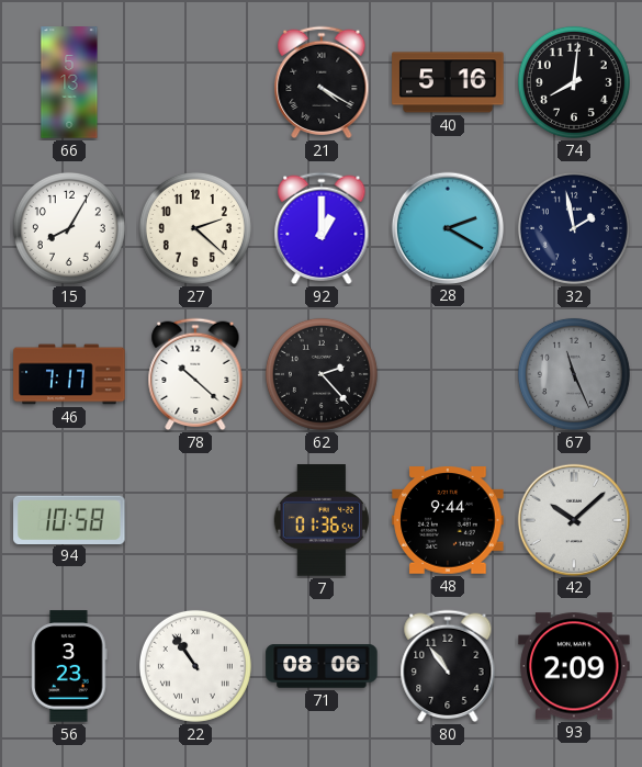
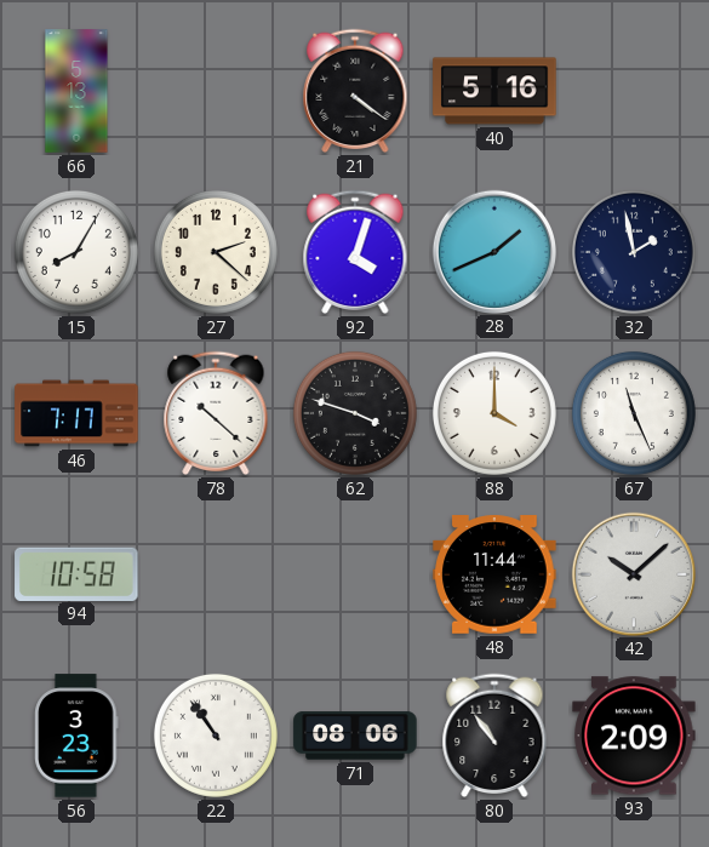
21: 4:20 -> 4:21 (355, 91)
74: 8:01 -> none (574, 82)
92: 1:00 -> 4:03 (355, 252)
28: 2:20 -> 1:41 (493, 251)
62: 2:23 -> 3:48 (355, 413)
88: none -> 4:00 (494, 413)
67 dial: grey -> white (634, 413)
7: 01:36 -> none (322, 520)
48: 9:44 -> 11:44 (494, 574)
